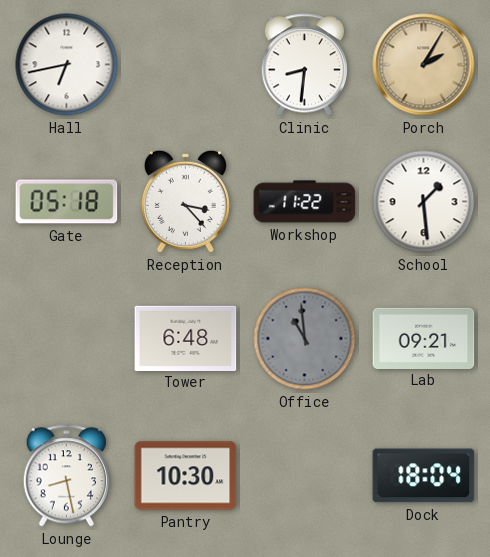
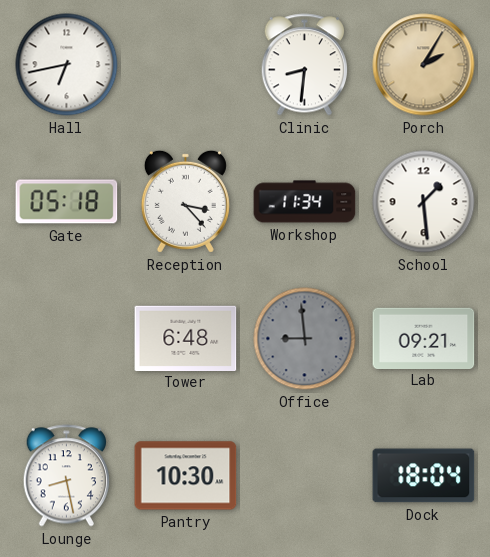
Workshop: 11:22 -> 11:34 (305, 202)
Office: 10:59 -> 8:59 (305, 339)
